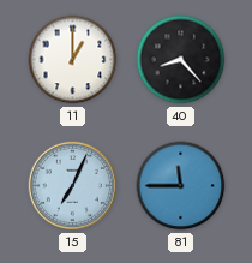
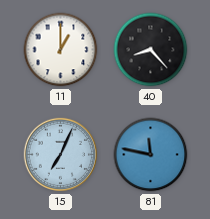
81: 11:45 -> 11:47 (151, 155)
